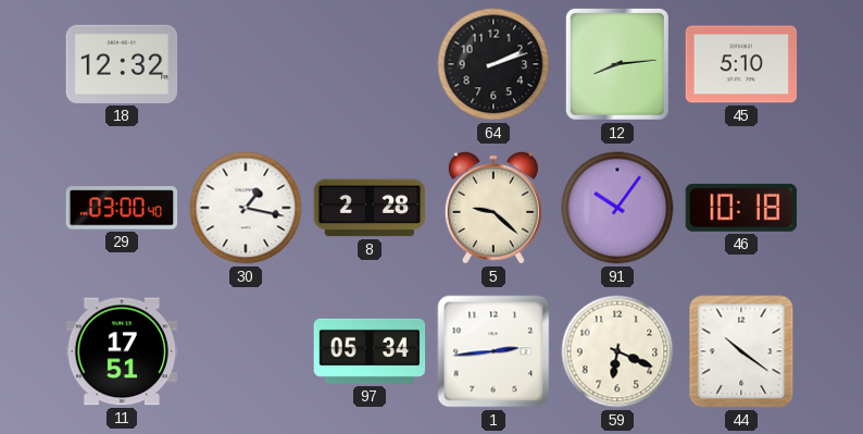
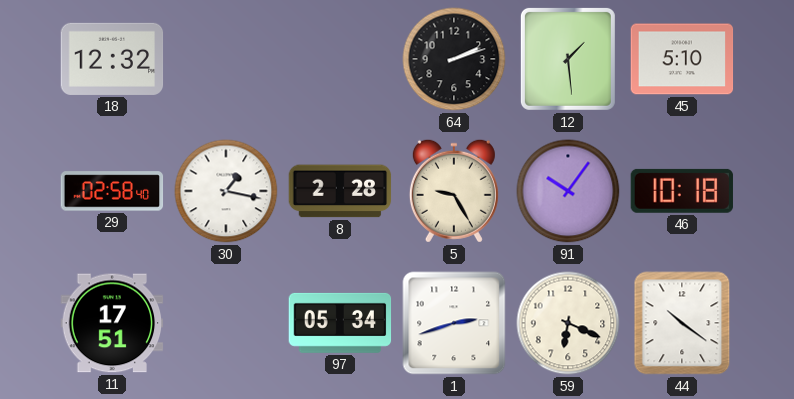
12: 8:14 -> 1:29 (568, 59)
29: 03:00 -> 02:58 (112, 191)
5: 9:22 -> 9:25 (454, 191)
1: 2:44 -> 2:42 (454, 323)
